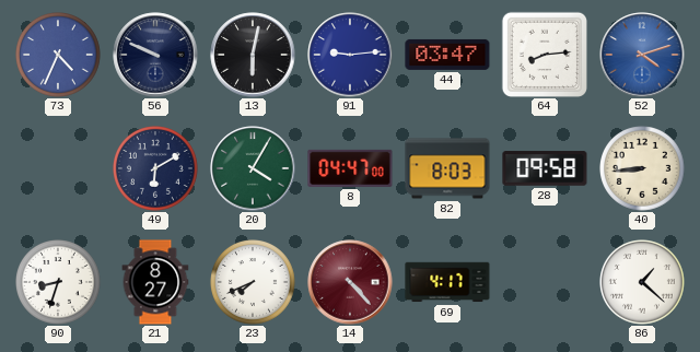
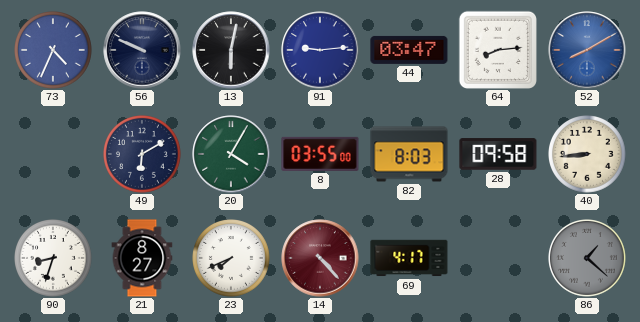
52: 4:12 -> 8:10 (587, 50)
8: 04:47 -> 03:55 (320, 154)
86 dial: white -> grey (588, 259)
